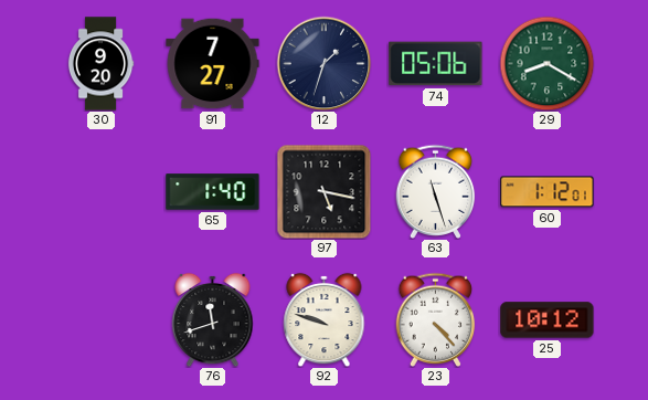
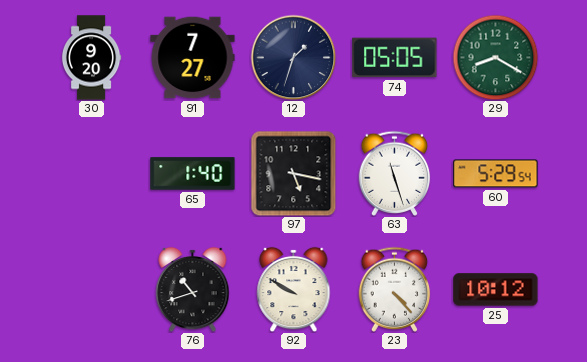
74: 05:06 -> 05:05 (395, 58)
60: 1:12 -> 5:29 (496, 174)
76: 11:42 -> 10:42 (193, 289)
92: 9:48 -> 9:50 (294, 289)
